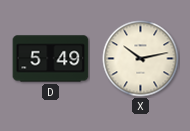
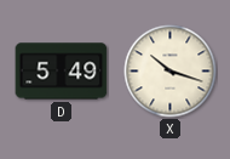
X: 10:13 -> 10:18 (171, 72)
